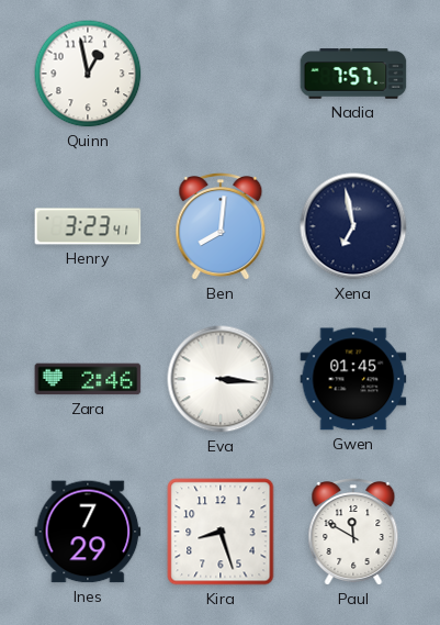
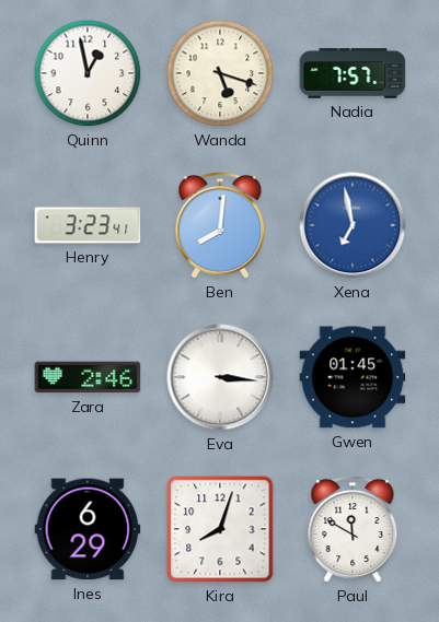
Wanda: none -> 5:18 (220, 73)
Xena dial: navy -> blue (353, 225)
Ines: 7:29 -> 6:29 (88, 529)
Kira: 8:27 -> 8:03 (220, 529)
